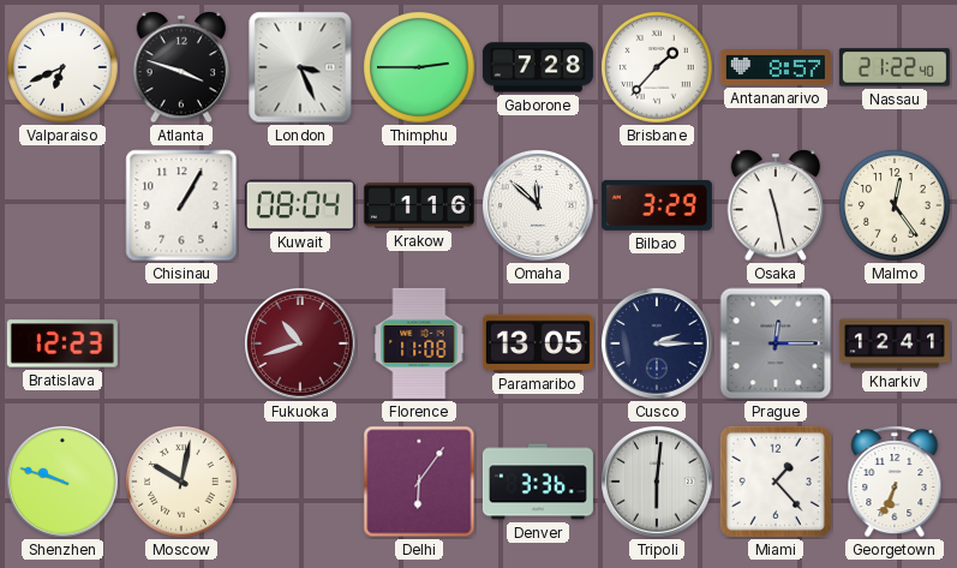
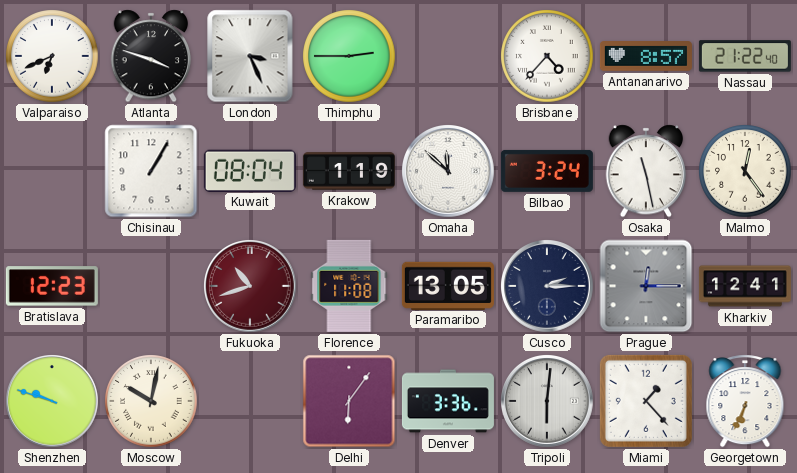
Gaborone: 7:28 -> none (538, 67)
Brisbane: 1:37 -> 4:37 (547, 56)
Krakow: 1:16 -> 1:19 (349, 171)
Bilbao: 3:29 -> 3:24 (547, 171)
